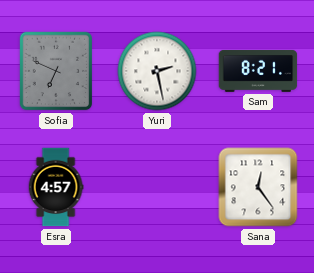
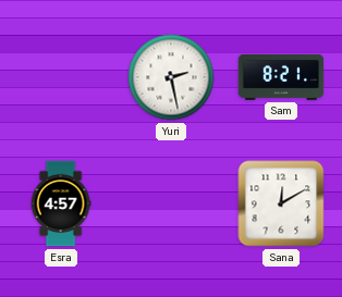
Sofia: 6:49 -> none (56, 71)
Sana: 12:24 -> 12:10 (281, 203)
